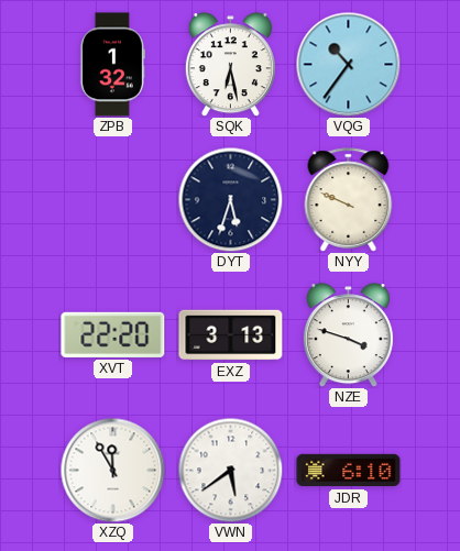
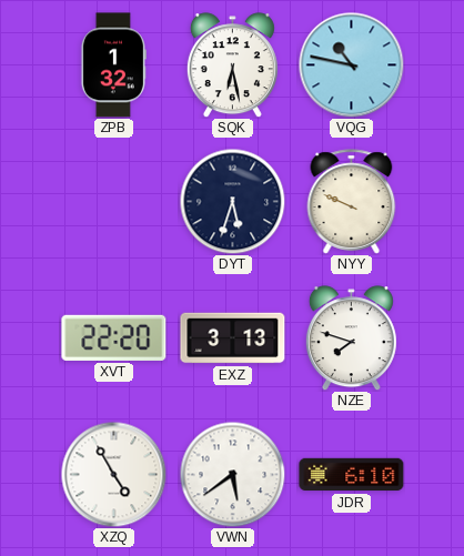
VQG: 10:36 -> 10:47 (351, 64)
NZE: 3:48 -> 7:48 (351, 338)
XZQ: 11:55 -> 4:55 (113, 474)
